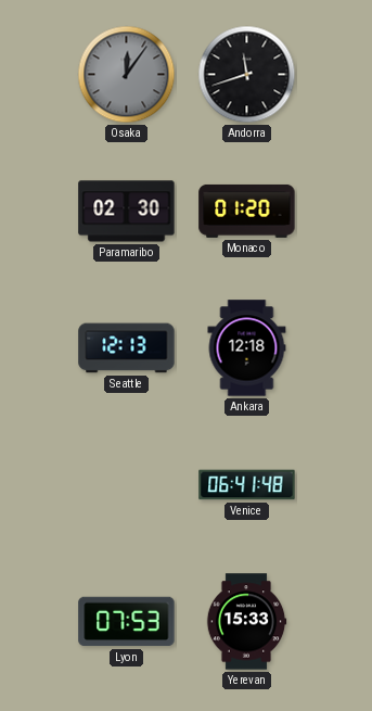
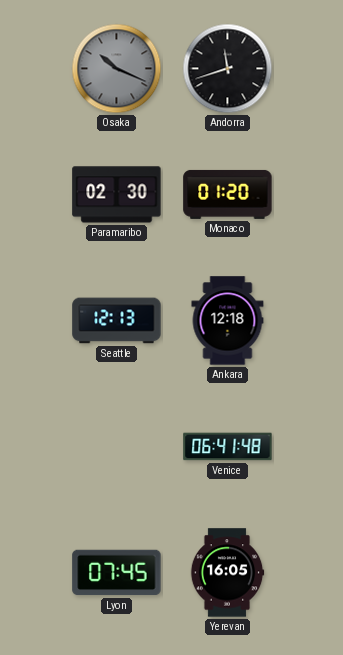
Osaka: 12:06 -> 10:19 (117, 69)
Lyon: 07:53 -> 07:45 (117, 573)
Yerevan: 15:33 -> 16:05 (227, 573)
